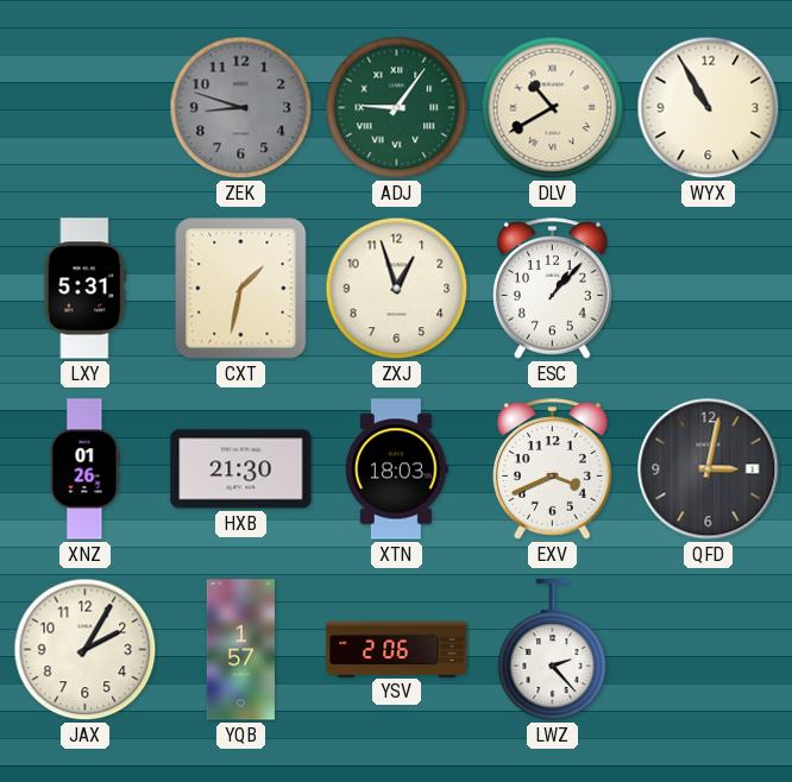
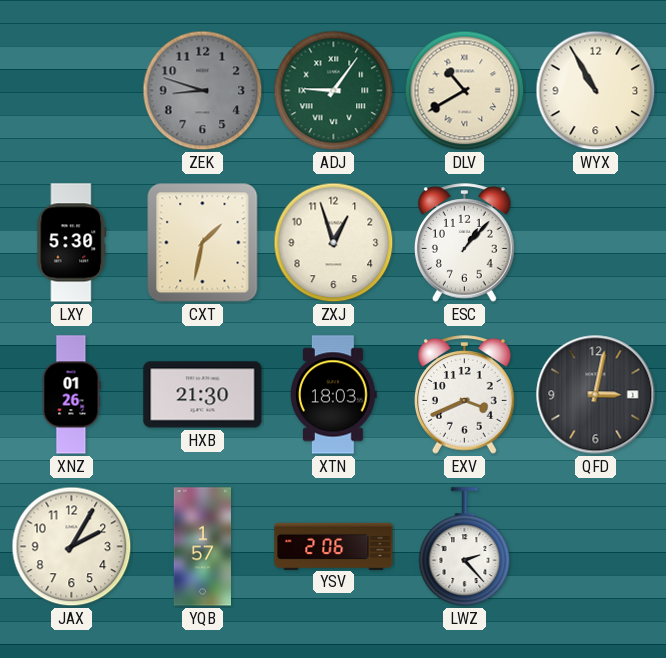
LXY: 5:31 -> 5:30 (72, 243)
